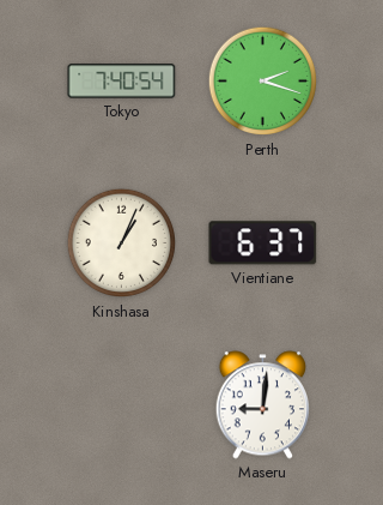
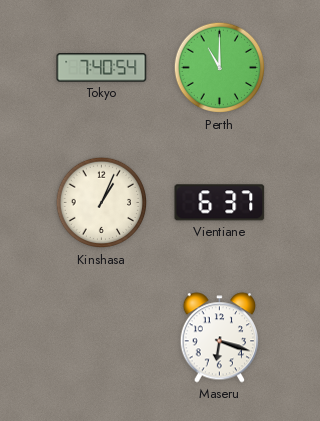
Perth: 2:18 -> 11:00 (220, 68)
Maseru: 9:01 -> 6:18 (220, 338)
